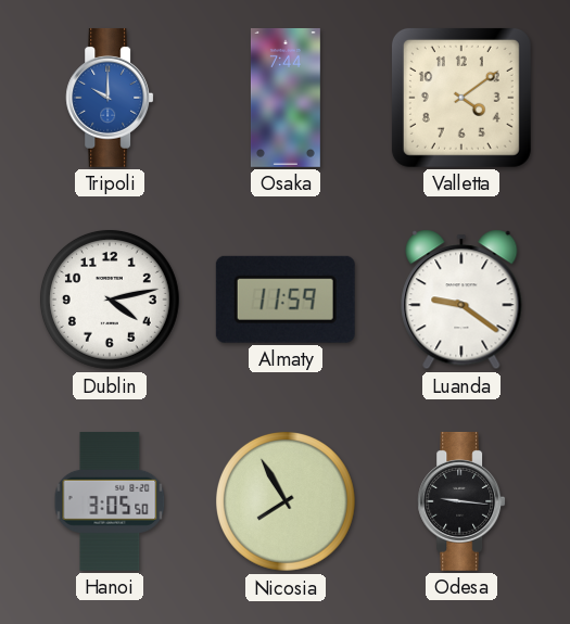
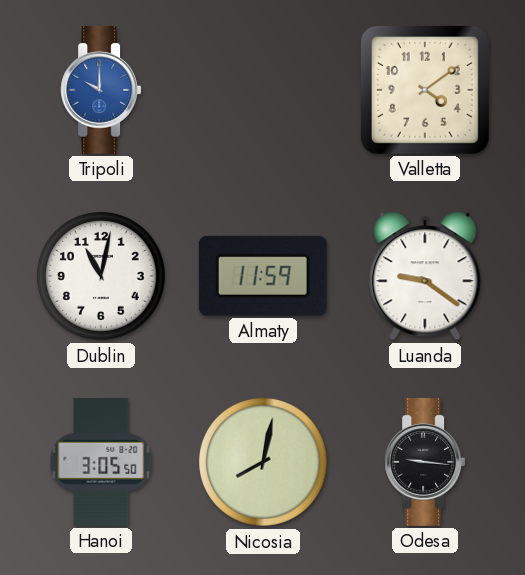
Osaka: 7:44 -> none (286, 98)
Dublin: 4:13 -> 11:02 (101, 276)
Nicosia: 7:55 -> 8:02 (263, 462)
